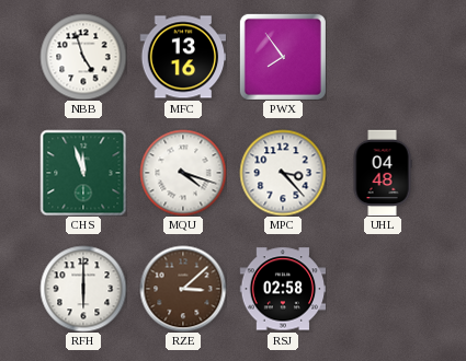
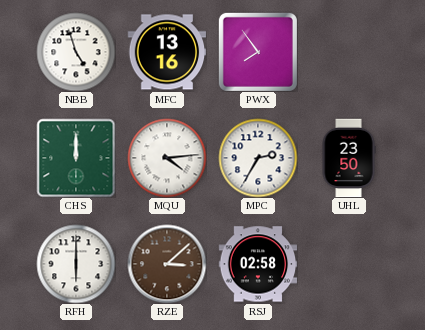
CHS: 11:57 -> 12:00 (76, 158)
MQU: 4:18 -> 4:14 (167, 158)
MPC: 3:23 -> 2:35 (258, 158)
UHL: 04:48 -> 23:50 (349, 158)
